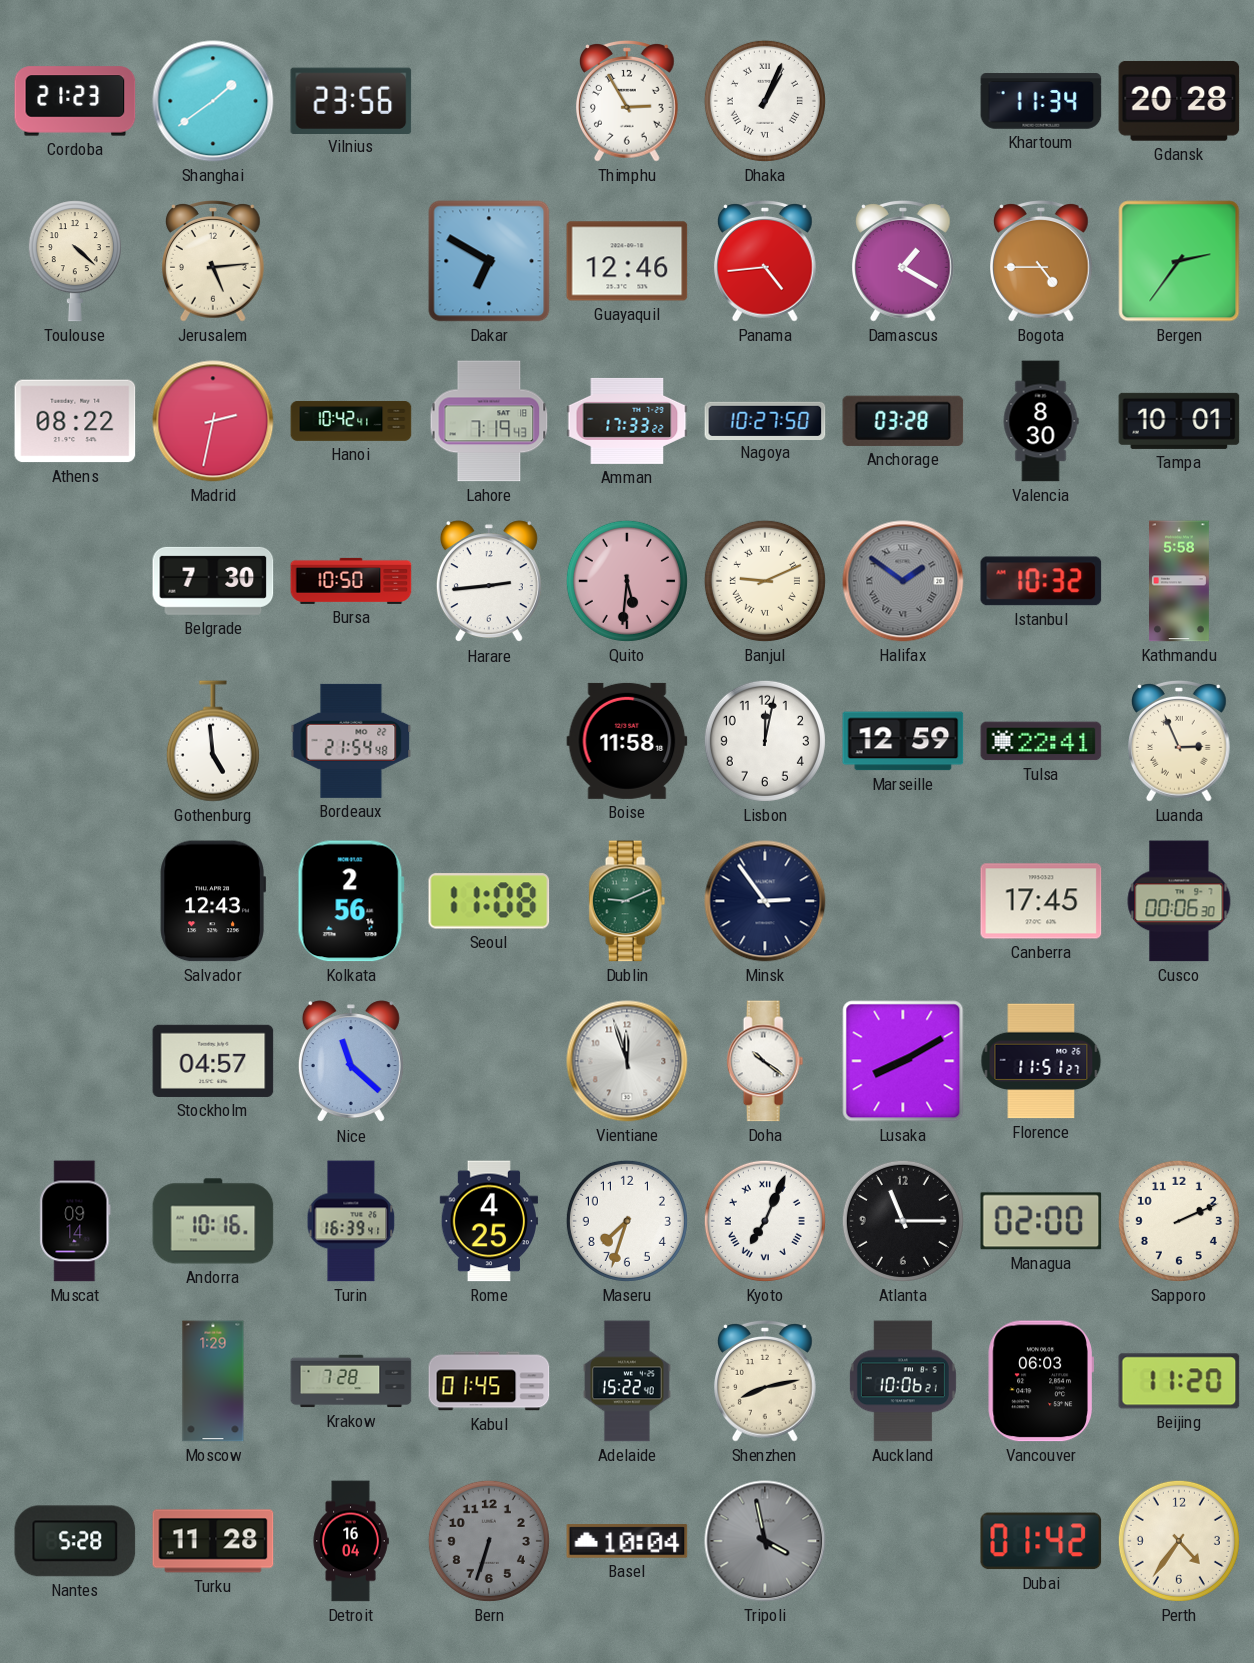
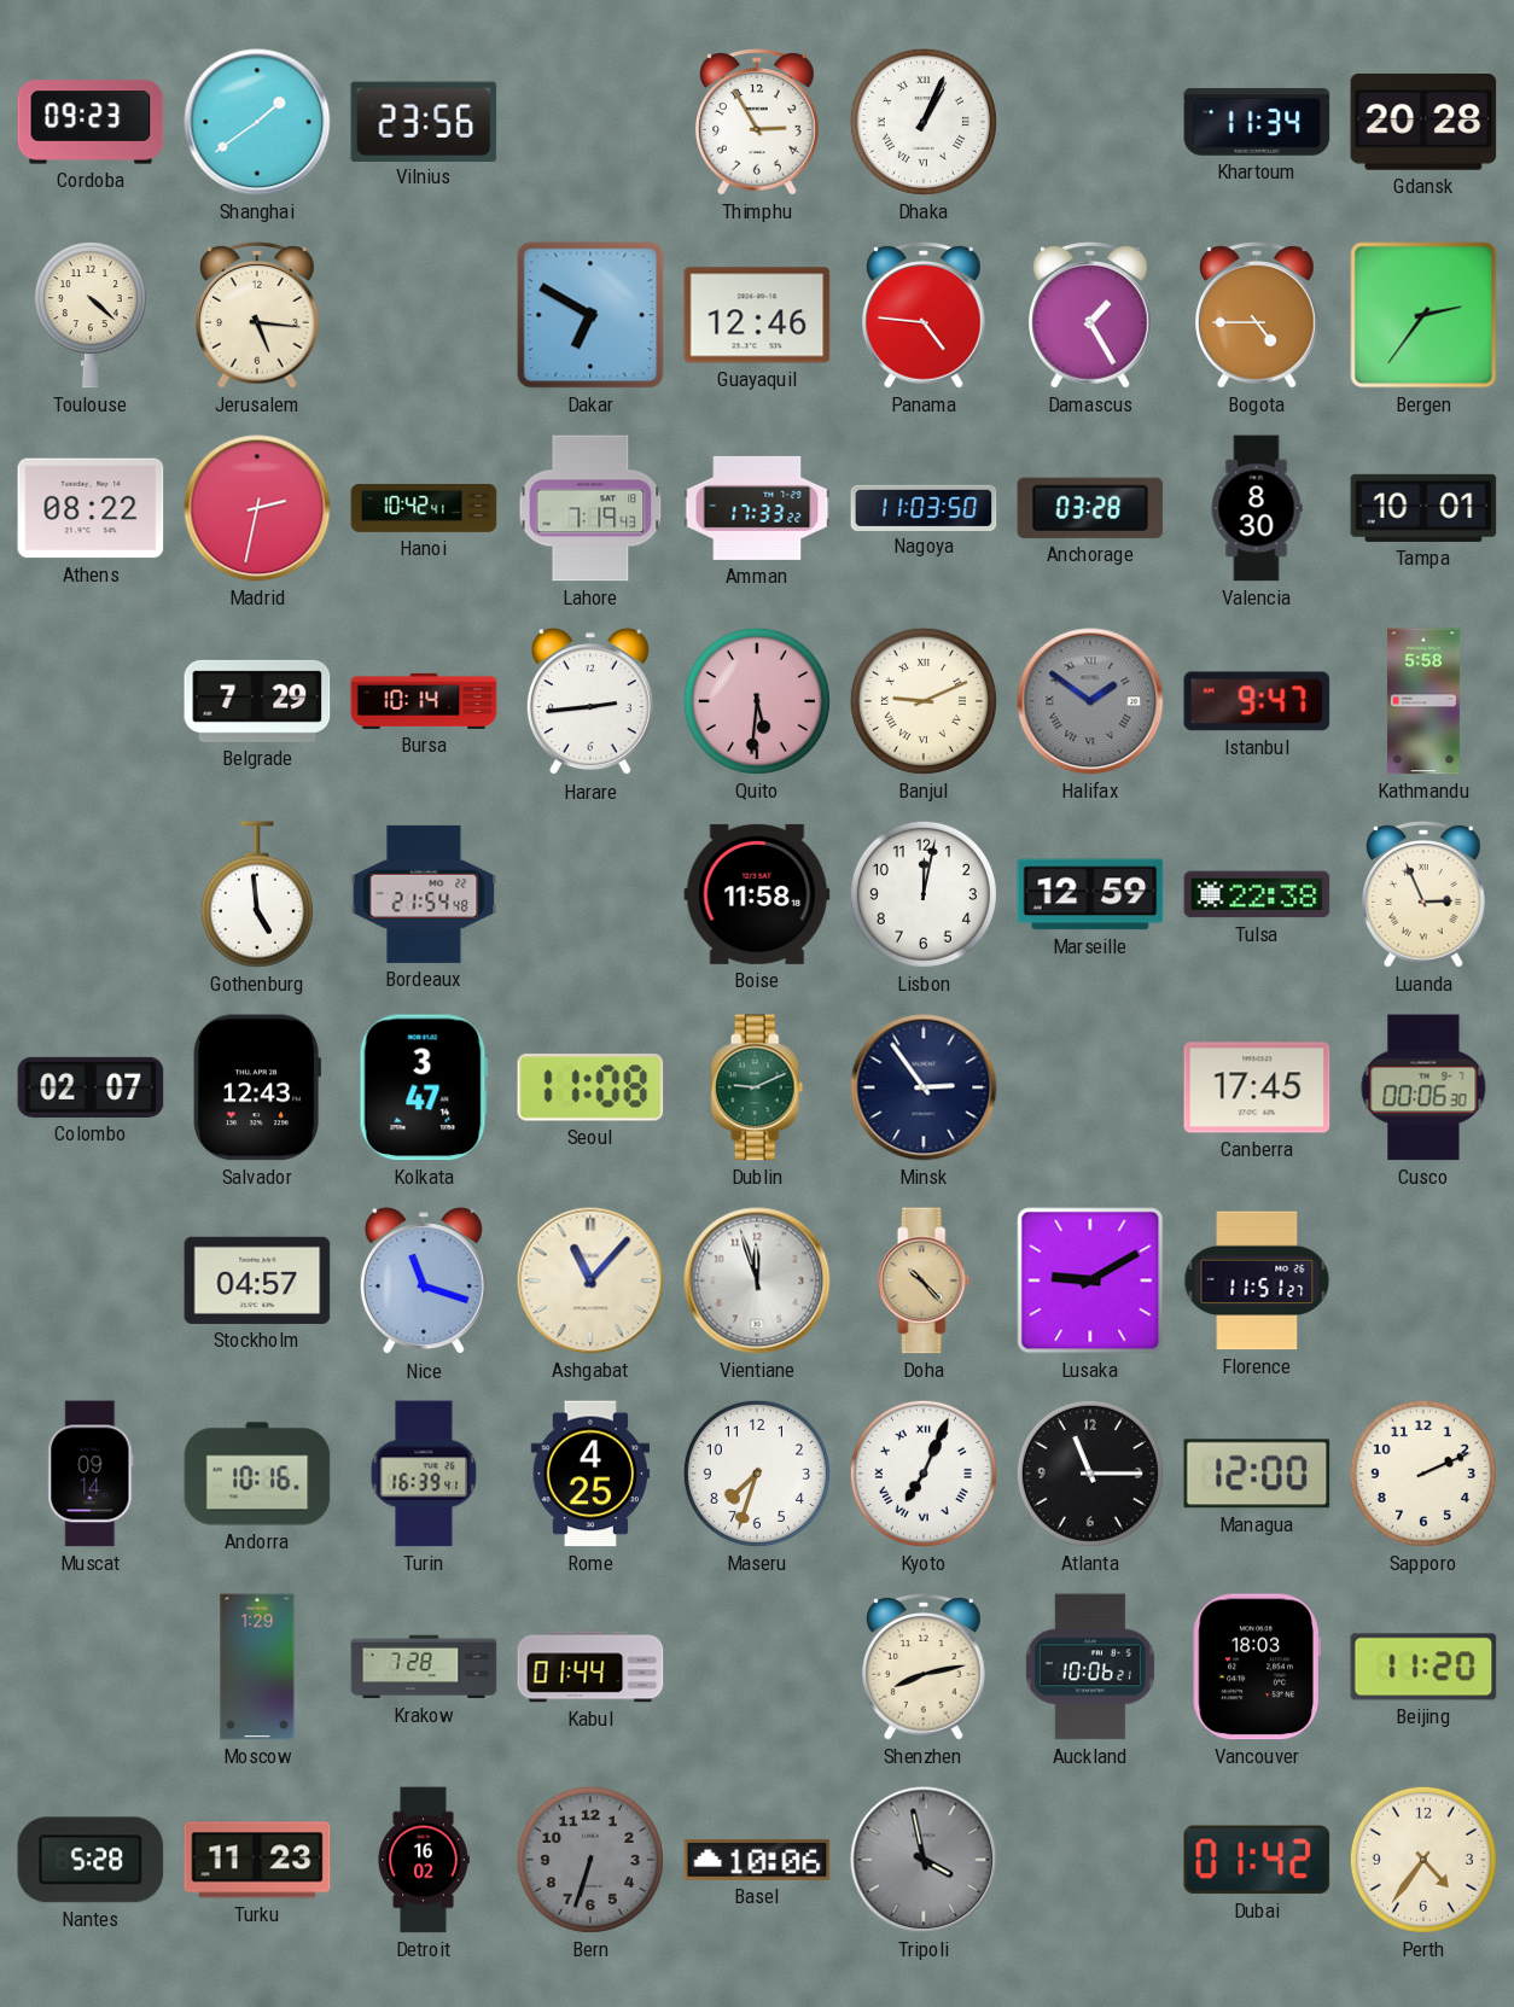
Cordoba: 21:23 -> 09:23 (91, 122)
Jerusalem: 5:14 -> 5:16 (258, 316)
Panama: 4:44 -> 4:46 (925, 316)
Damascus: 1:20 -> 1:25 (1091, 316)
Nagoya: 10:27 -> 11:03 (924, 507)
Belgrade: 7:30 -> 7:29 (257, 701)
Bursa: 10:50 -> 10:14 (424, 701)
Istanbul: 10:32 -> 9:47 (1257, 701)
Tulsa: 22:41 -> 22:38 (1257, 894)
Colombo: none -> 02:07 (91, 1087)
Kolkata: 2:56 -> 3:47 (424, 1087)
Nice: 11:22 -> 11:18 (424, 1282)
Ashgabat: none -> 11:07 (590, 1280)
Doha: 10:21 -> 10:23 (924, 1280)
Doha dial: white -> champagne (924, 1280)
Lusaka: 8:10 -> 9:10 (1090, 1280)
Managua: 02:00 -> 12:00 (1257, 1474)
Kabul: 01:45 -> 01:44 (590, 1667)
Adelaide: 15:22 -> none (627, 1381)
Vancouver: 06:03 -> 18:03 (1257, 1667)
Turku: 11:28 -> 11:23 (257, 1860)
Detroit: 16:04 -> 16:02 (424, 1860)
Basel: 10:04 -> 10:06 (757, 1860)
